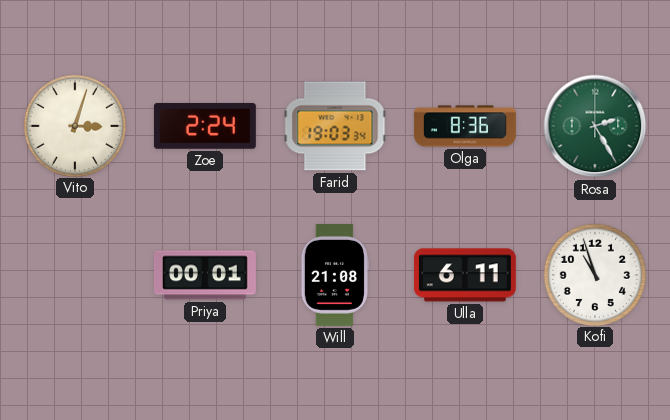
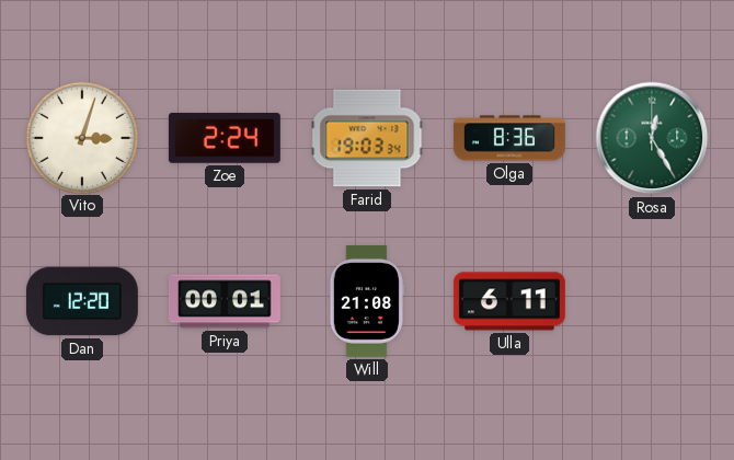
Rosa: 2:25 -> 12:25 (652, 138)
Dan: none -> 12:20 (82, 301)
Kofi: 10:57 -> none (594, 274)
